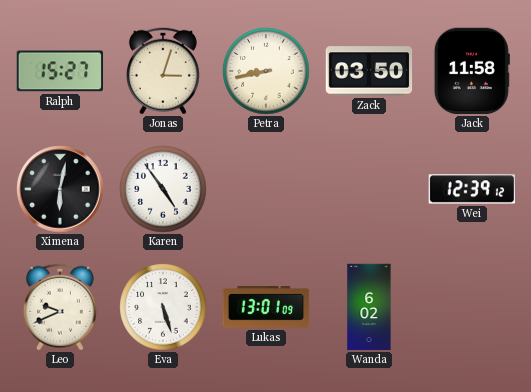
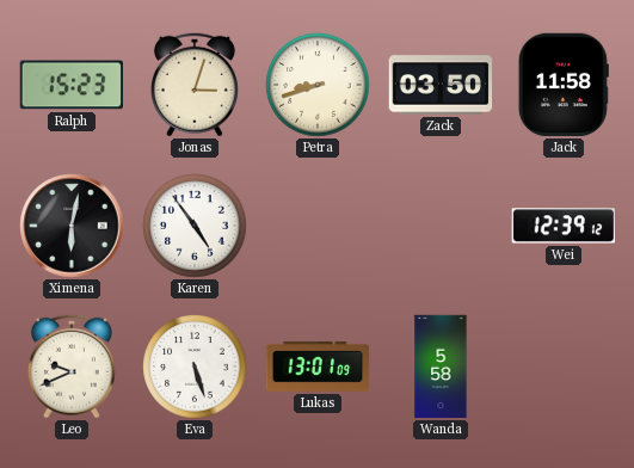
Ralph: 15:27 -> 15:23 (70, 85)
Petra: 8:43 -> 8:42 (318, 85)
Wanda: 6:02 -> 5:58 (441, 367)
